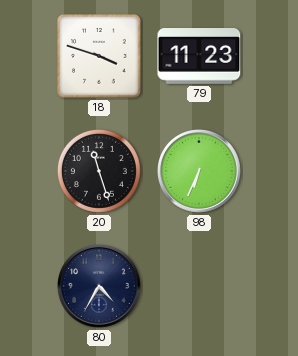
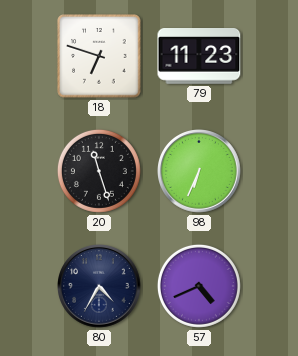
18: 3:48 -> 6:48 (99, 56)
57: none -> 4:41 (199, 286)
